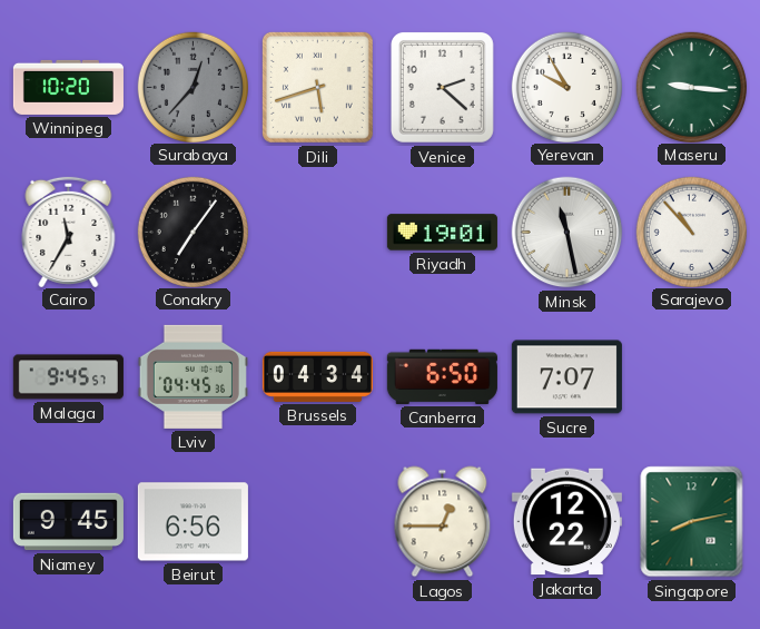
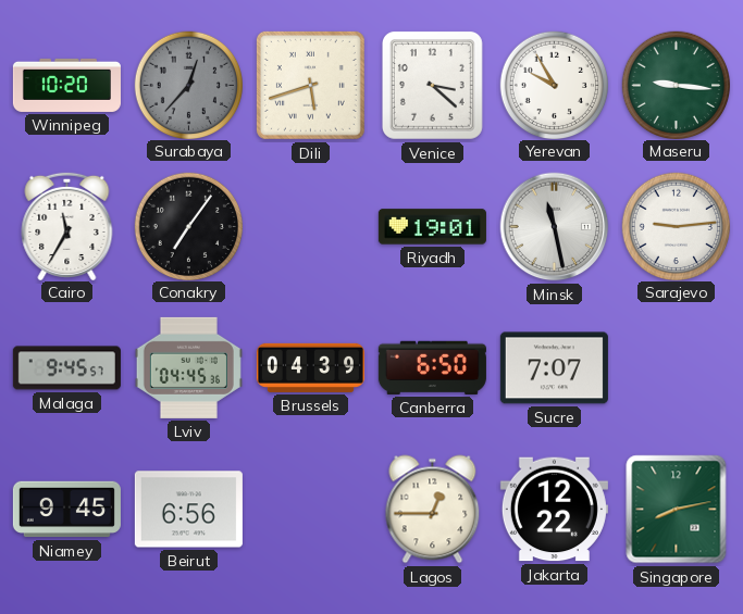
Venice: 2:22 -> 3:22 (432, 85)
Sarajevo: 10:53 -> 9:14 (676, 226)
Brussels: 04:34 -> 04:39 (310, 367)
